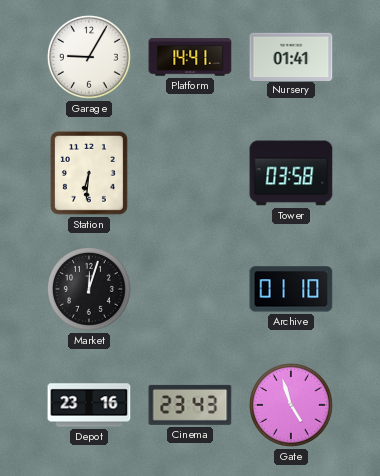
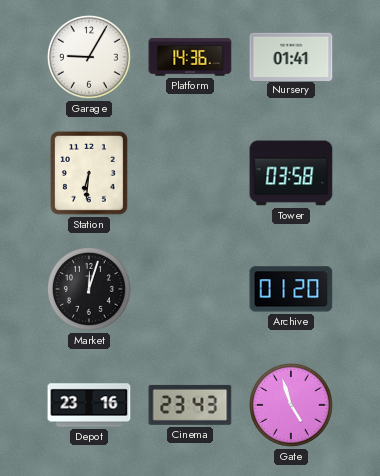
Platform: 14:41 -> 14:36 (190, 57)
Archive: 01:10 -> 01:20 (291, 289)
